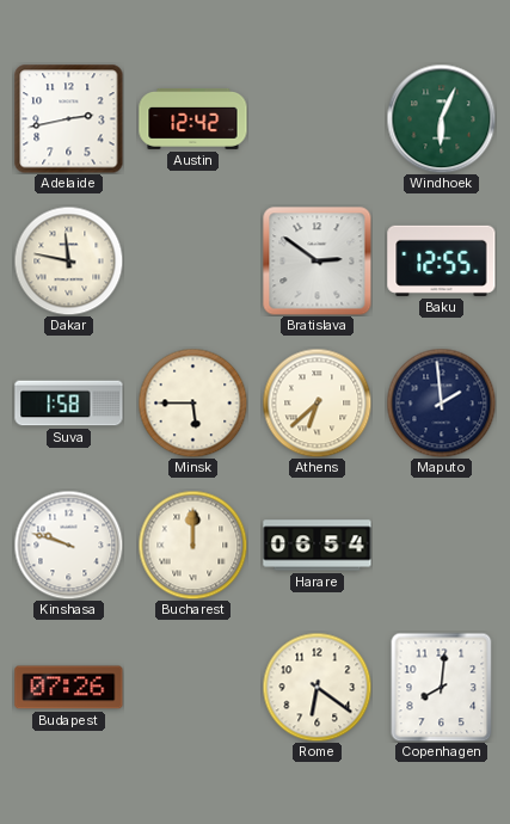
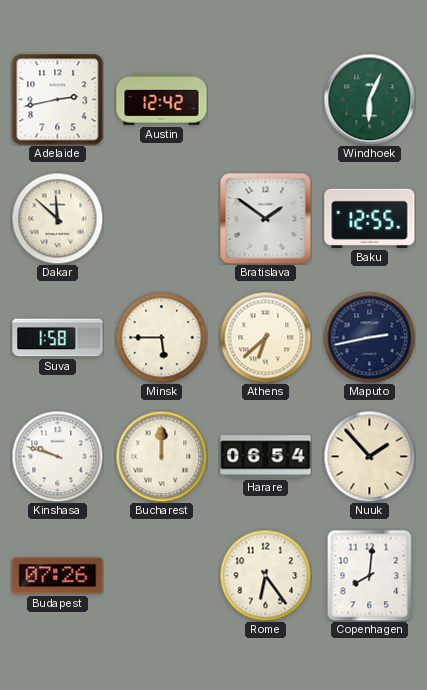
Dakar: 11:47 -> 11:52 (57, 218)
Bratislava: 2:51 -> 1:51 (265, 218)
Maputo: 1:59 -> 2:43 (369, 337)
Nuuk: none -> 1:53 (369, 456)
Rome: 6:21 -> 6:24 (265, 575)
